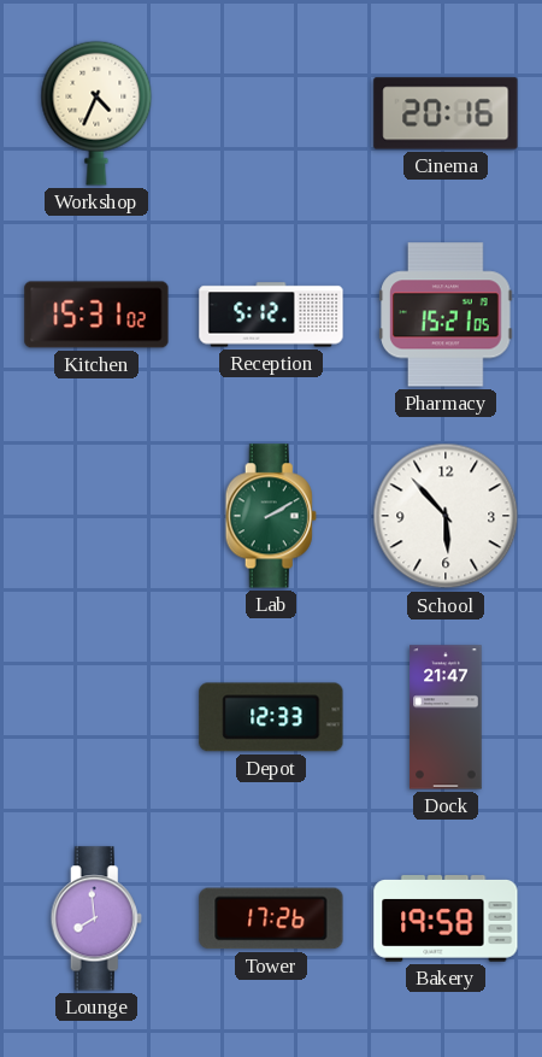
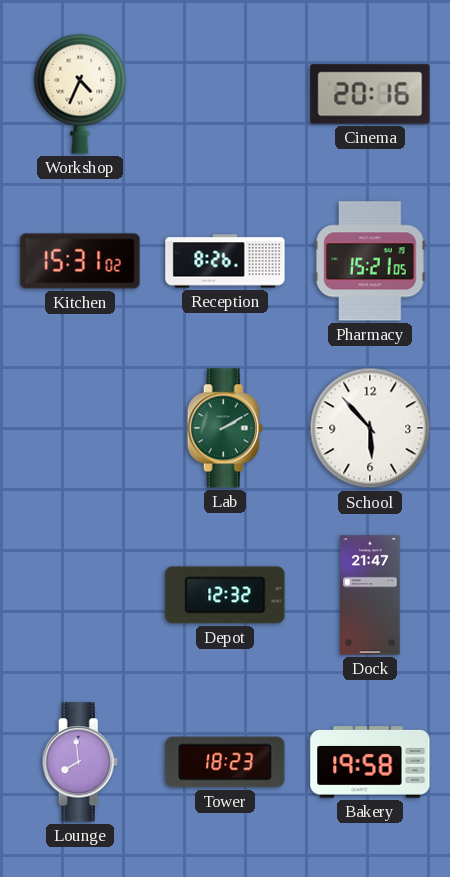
Reception: 5:12 -> 8:26 (225, 261)
Depot: 12:33 -> 12:32 (225, 595)
Tower: 17:26 -> 18:23 (225, 762)
